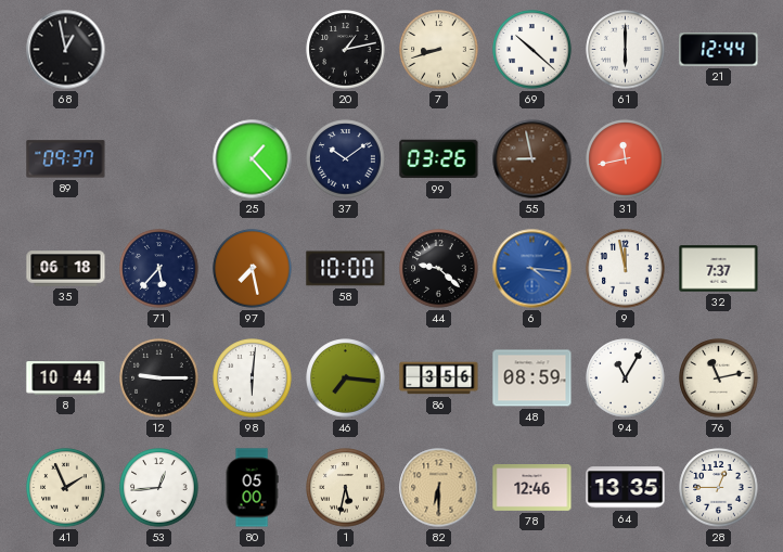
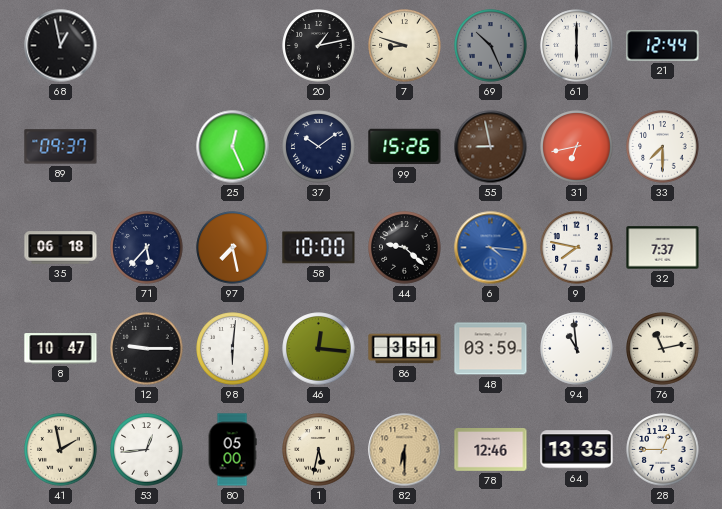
7: 8:42 -> 8:48 (405, 46)
69: 10:22 -> 10:26 (491, 46)
69 dial: white -> grey (491, 46)
25: 1:23 -> 12:26 (233, 147)
99: 03:26 -> 15:26 (405, 147)
31: 11:43 -> 6:43 (577, 147)
33: none -> 7:30 (663, 147)
9: 11:58 -> 7:47 (577, 248)
8: 10:44 -> 10:47 (61, 349)
46: 7:16 -> 12:16 (319, 349)
86: 3:56 -> 3:51 (405, 349)
48: 08:59 -> 03:59 (491, 349)
94: 11:05 -> 10:59 (577, 349)
41: 1:56 -> 1:58 (61, 450)
